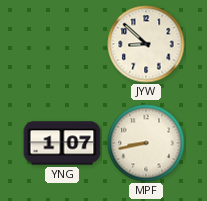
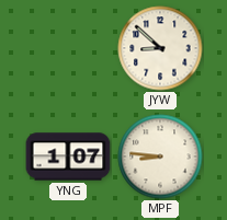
MPF: 8:43 -> 8:46 (160, 157)
